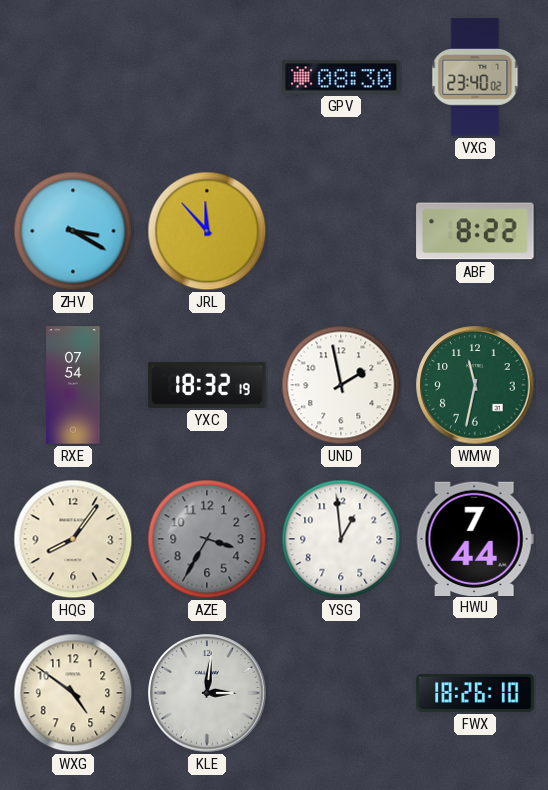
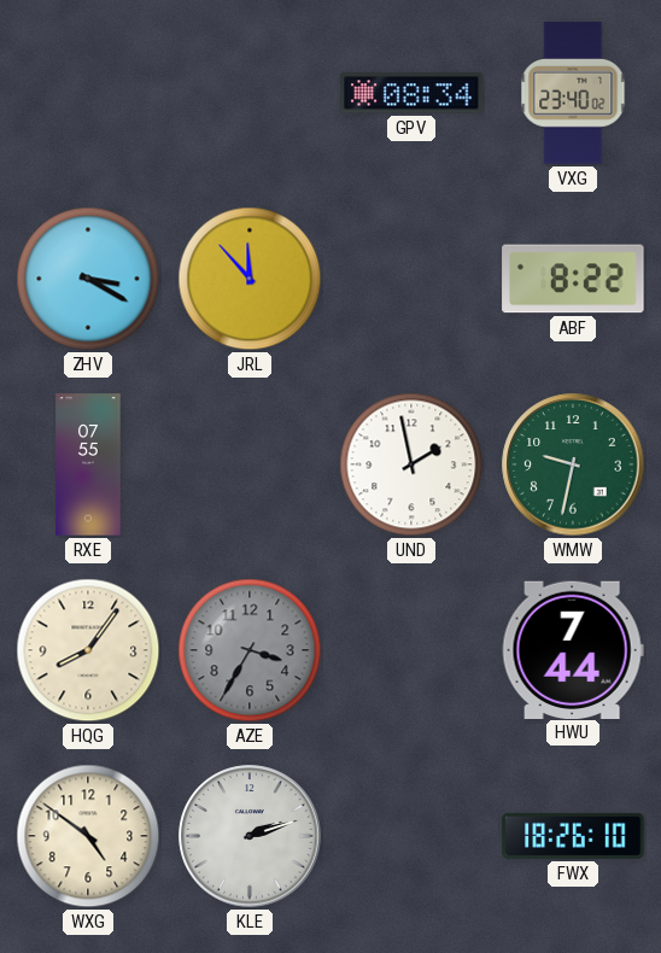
GPV: 08:30 -> 08:34 (411, 93)
RXE: 07:54 -> 07:55 (88, 464)
YXC: 18:32 -> none (207, 385)
WMW: 11:32 -> 9:32 (573, 464)
YSG: 12:59 -> none (341, 539)
KLE: 3:01 -> 2:12 (250, 836)
